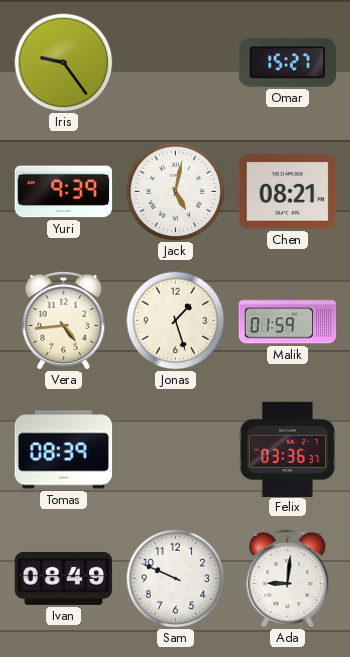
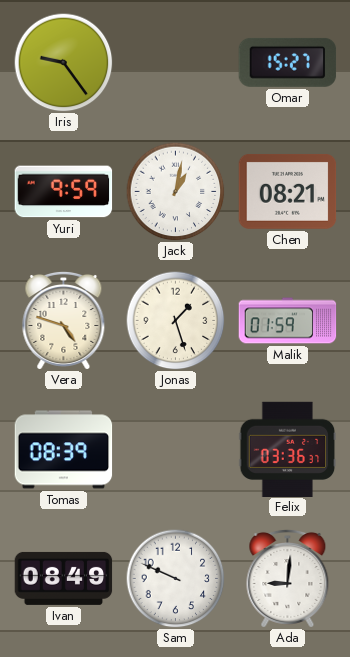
Yuri: 9:39 -> 9:59 (64, 192)
Jack: 5:02 -> 1:02 (176, 192)
Vera: 4:44 -> 4:48 (64, 320)
